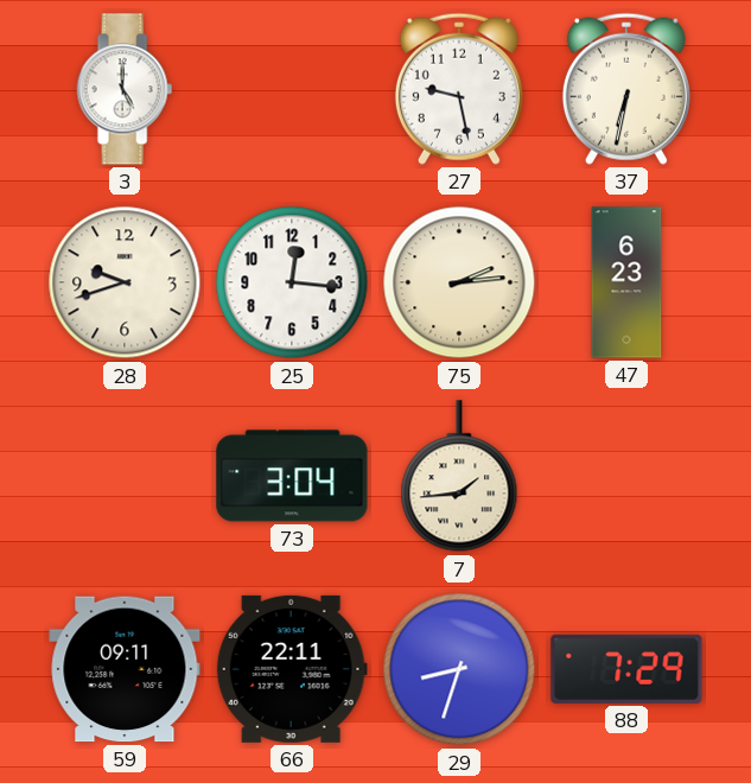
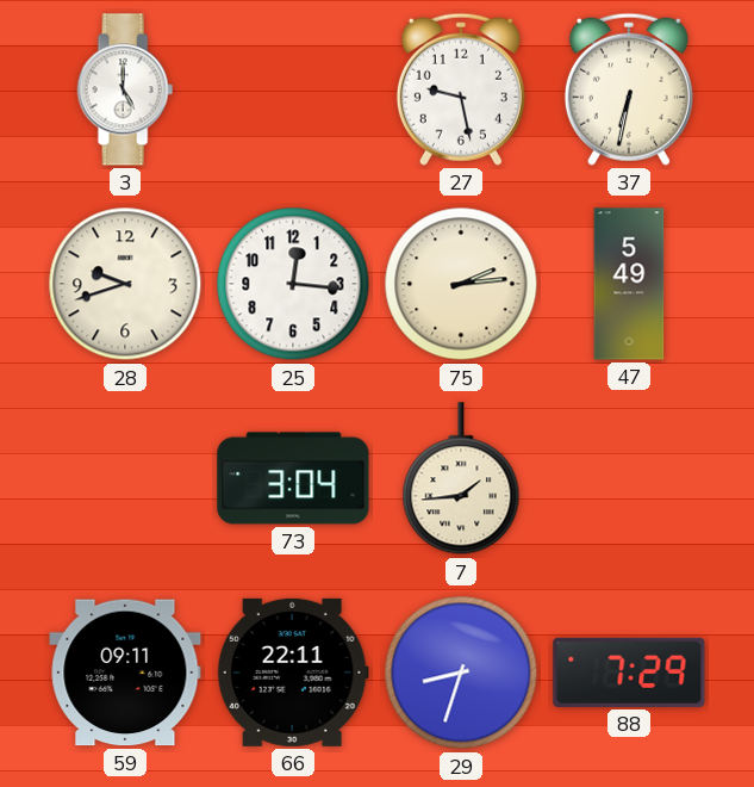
47: 6:23 -> 5:49 (629, 284)
